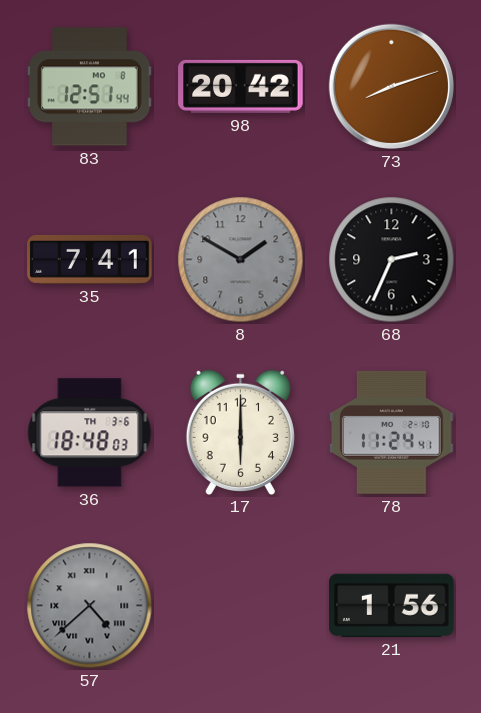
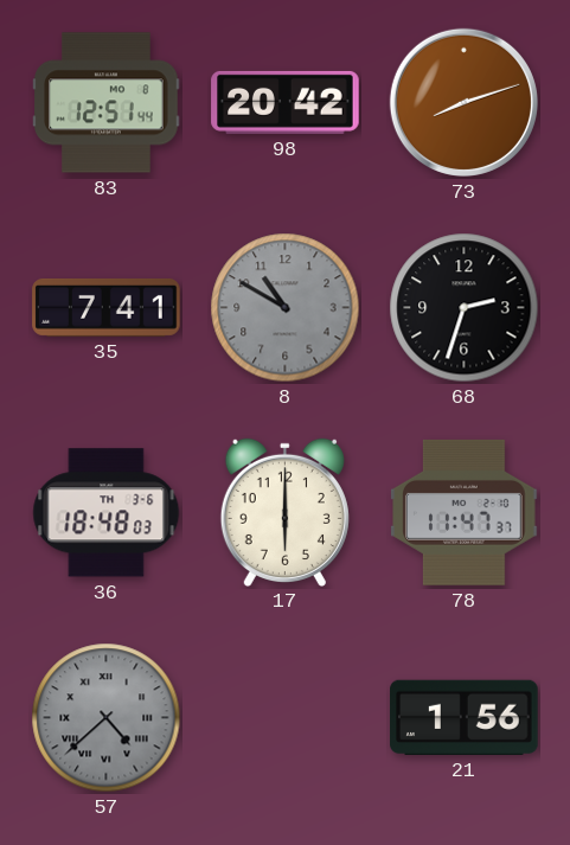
8: 1:50 -> 10:50 (286, 308)
68: 2:34 -> 2:33 (465, 308)
78: 11:24 -> 11:47 (465, 512)
